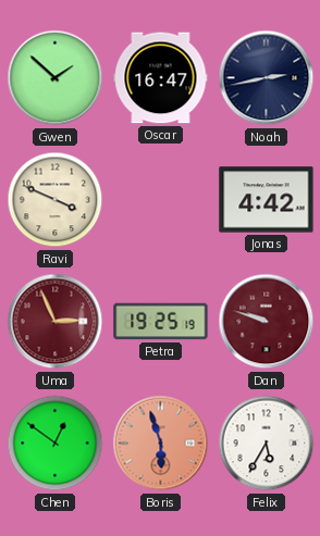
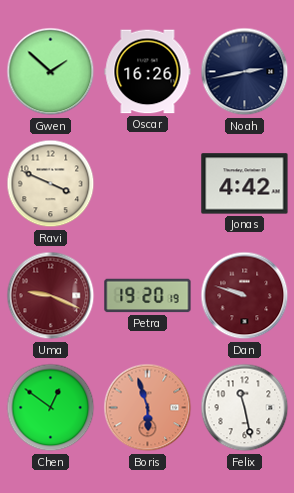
Oscar: 16:47 -> 16:26 (148, 72)
Uma: 2:56 -> 9:19 (51, 296)
Petra: 19:25 -> 19:20 (148, 296)
Felix: 5:35 -> 11:28 (245, 408)
